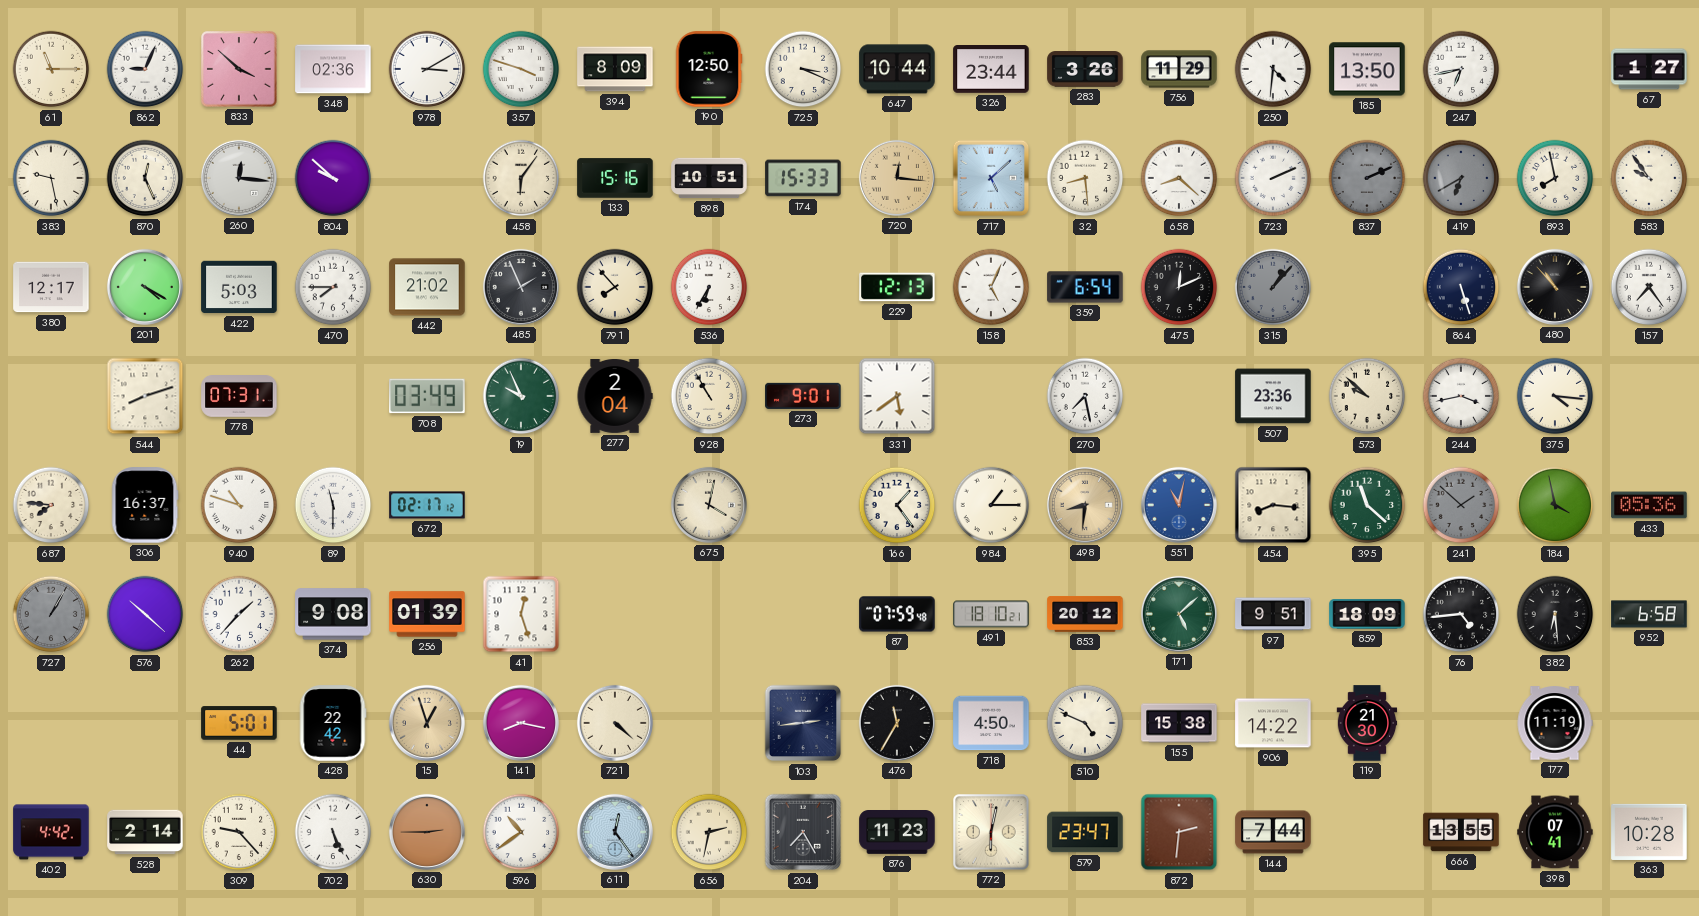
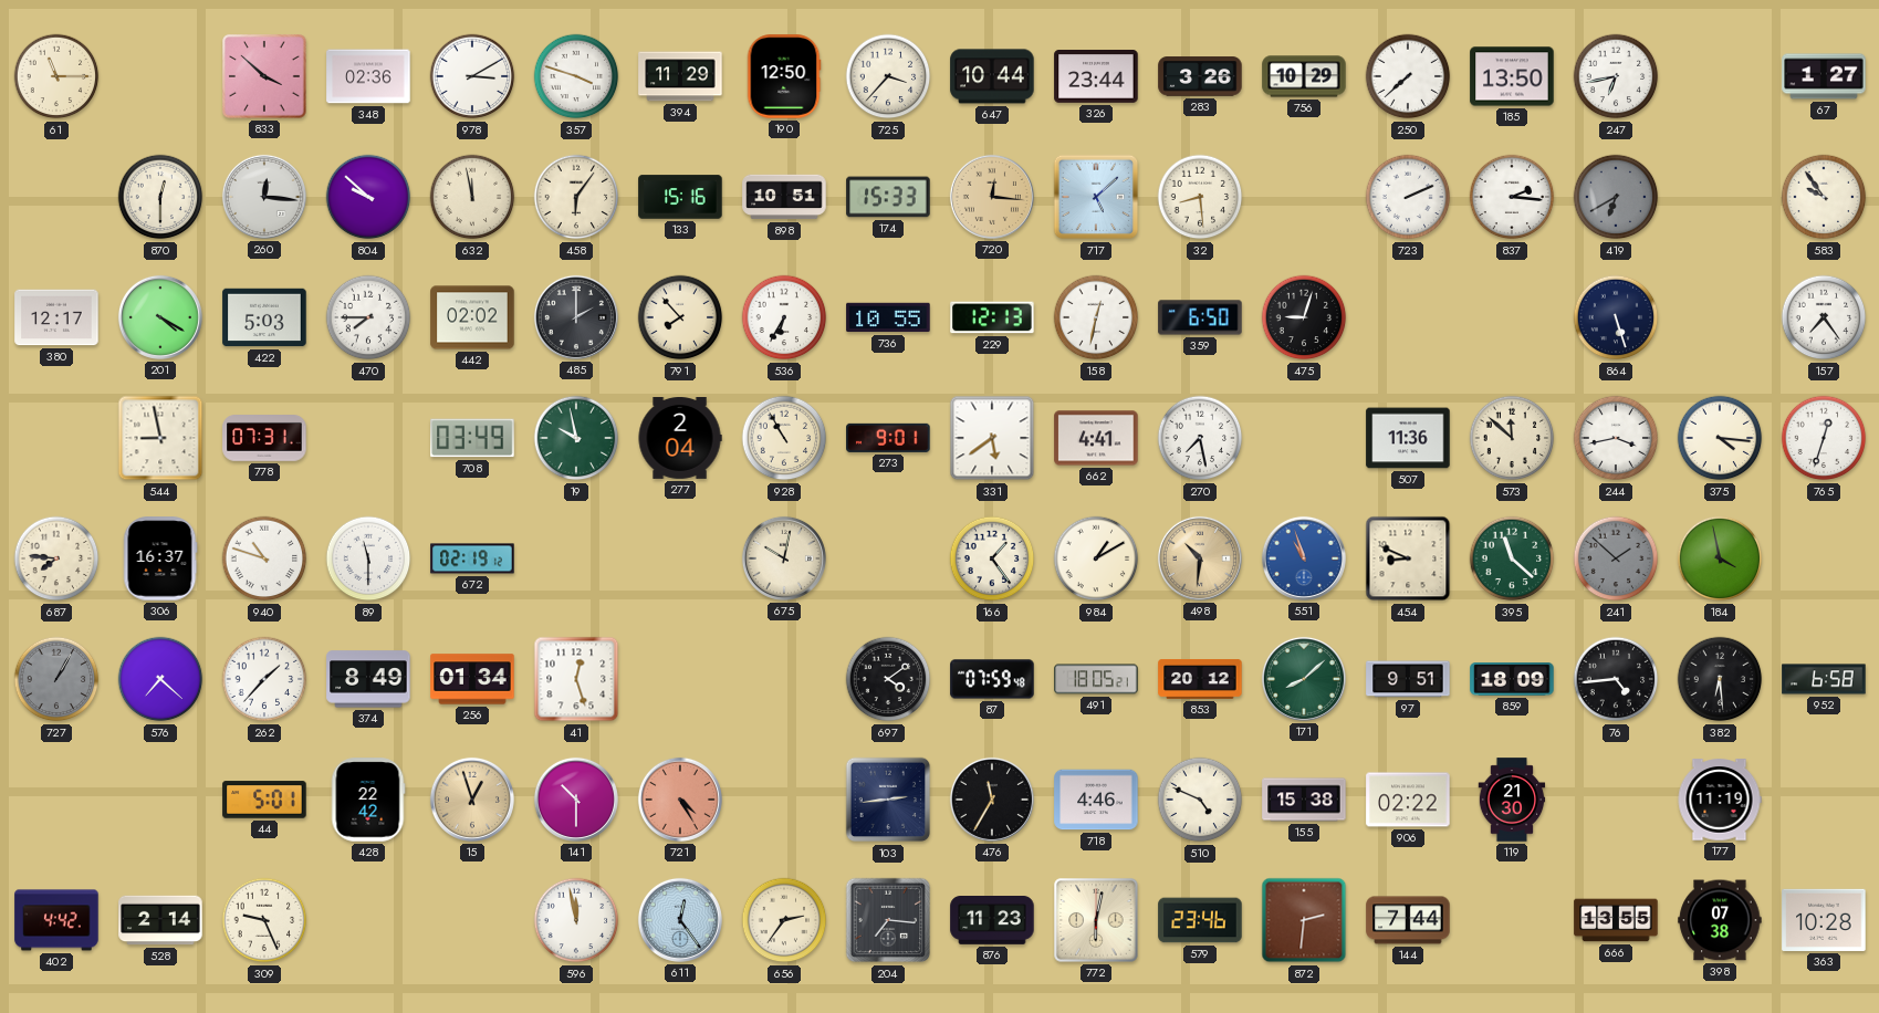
862: 9:04 -> none (145, 69)
394: 8:09 -> 11:29 (680, 76)
725: 3:19 -> 3:37 (888, 76)
756: 11:29 -> 10:29 (1304, 76)
250: 4:31 -> 7:38 (1408, 76)
383: 9:28 -> none (51, 178)
870: 12:26 -> 12:30 (160, 197)
632: none -> 11:58 (472, 197)
658: 8:22 -> none (1179, 178)
837: 2:11 -> 2:16 (1512, 197)
837 dial: grey -> white (1512, 197)
893: 7:58 -> none (1555, 178)
442: 21:02 -> 02:02 (472, 317)
485: 1:56 -> 2:00 (576, 317)
736: none -> 10:55 (888, 317)
158: 5:04 -> 12:32 (1096, 317)
359: 6:54 -> 6:50 (1200, 317)
475: 12:11 -> 9:03 (1304, 317)
315: 1:07 -> none (1273, 287)
480: 10:53 -> none (1555, 287)
544: 8:12 -> 8:58 (160, 438)
19: 9:56 -> 9:58 (576, 438)
662: none -> 4:41 (1096, 438)
507: 23:36 -> 11:36 (1408, 438)
573: 9:52 -> 11:52 (1512, 438)
765: none -> 12:33 (1824, 438)
672: 02:17 -> 02:19 (472, 558)
675: 4:02 -> 10:02 (784, 558)
984: 1:15 -> 1:10 (1096, 558)
498: 8:31 -> 10:31 (1200, 558)
551: 11:02 -> 10:57 (1304, 558)
454: 8:16 -> 8:49 (1408, 558)
433: 05:36 -> none (1649, 505)
576: 10:22 -> 7:22 (160, 679)
374: 9:08 -> 8:49 (368, 679)
256: 01:39 -> 01:34 (472, 679)
697: none -> 4:09 (888, 679)
491: 18:10 -> 18:05 (1096, 679)
171: 5:08 -> 8:08 (1304, 679)
141: 8:17 -> 10:30 (576, 800)
721: 4:22 -> 4:25 (680, 800)
721 dial: cream -> salmon (680, 800)
718: 4:50 -> 4:46 (1096, 800)
906: 14:22 -> 02:22 (1408, 800)
309: 9:23 -> 9:26 (264, 920)
702: 5:26 -> none (333, 832)
630: 2:45 -> none (427, 832)
596: 10:39 -> 11:58 (576, 920)
656: 2:32 -> 2:36 (784, 920)
204: 7:25 -> 7:16 (888, 920)
579: 23:47 -> 23:46 (1200, 920)
398: 07:41 -> 07:38 (1720, 920)
